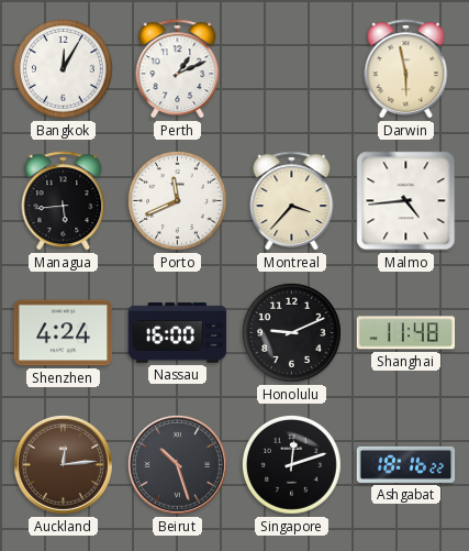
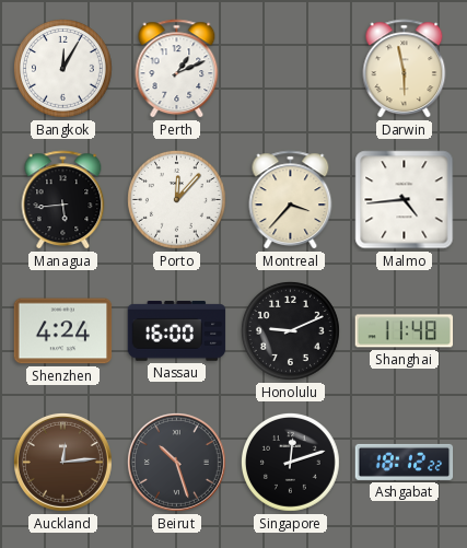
Porto: 11:41 -> 12:07 (176, 199)
Ashgabat: 18:16 -> 18:12 (405, 462)
